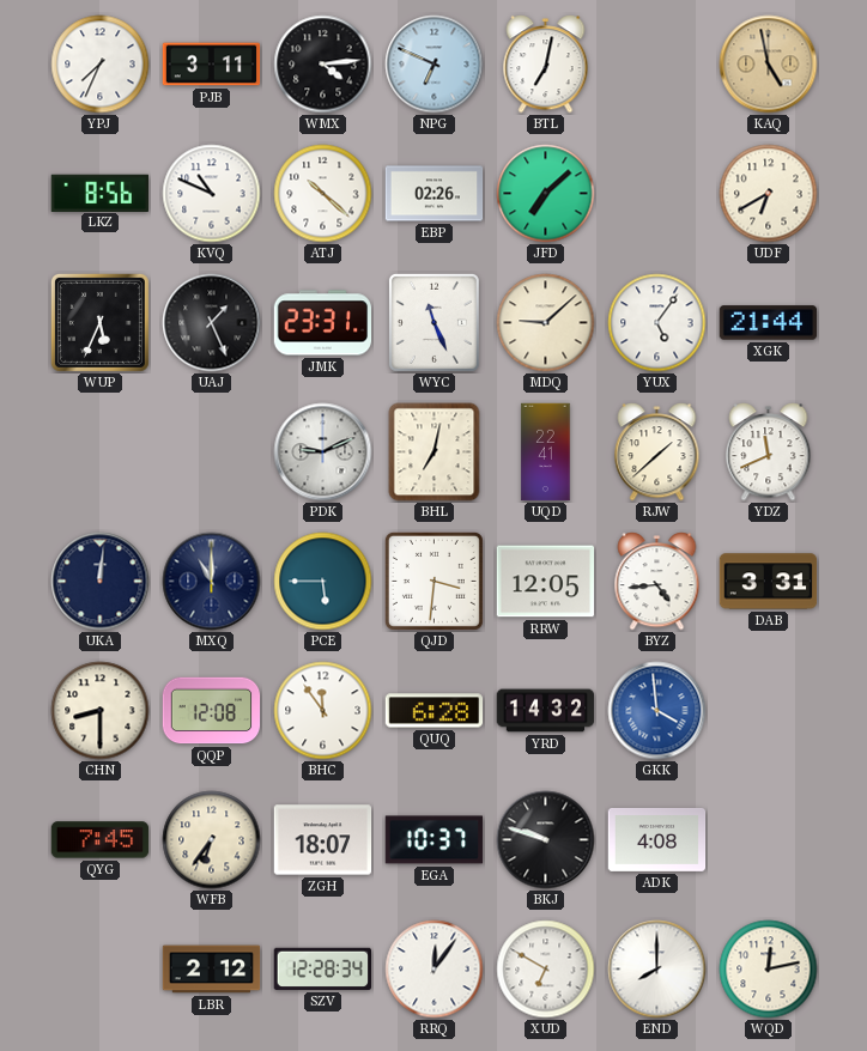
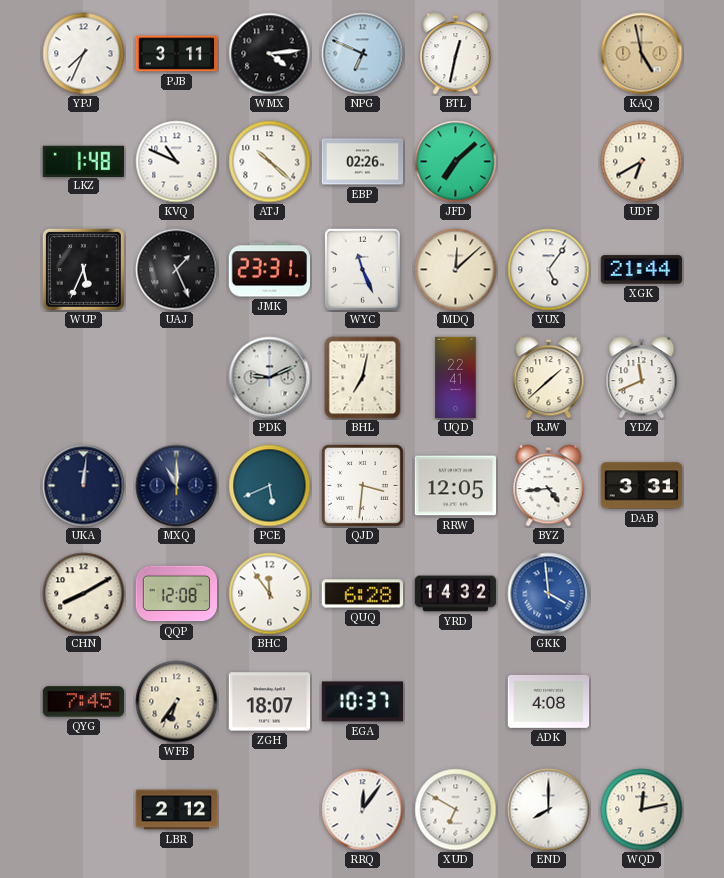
BTL: 7:02 -> 12:32 (456, 54)
LKZ: 8:56 -> 1:48 (83, 161)
MDQ: 9:08 -> 12:08 (456, 270)
PCE: 5:45 -> 5:41 (270, 486)
CHN: 8:30 -> 8:10 (84, 594)
BKJ: 9:48 -> none (546, 840)
SZV: 12:28 -> none (322, 968)
